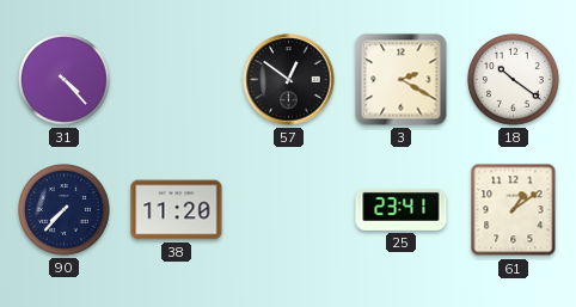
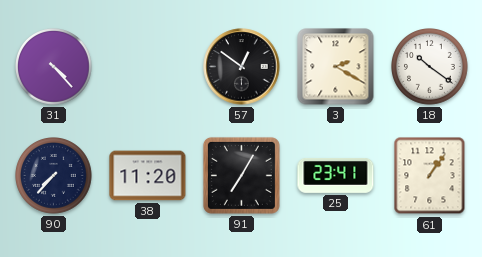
91: none -> 7:05 (241, 175)
61: 1:09 -> 1:06 (430, 176)
